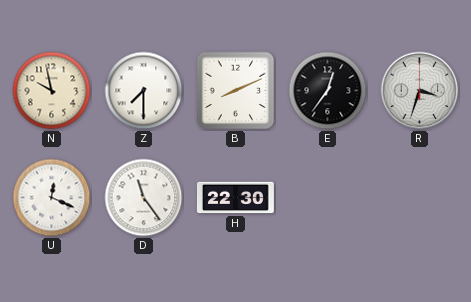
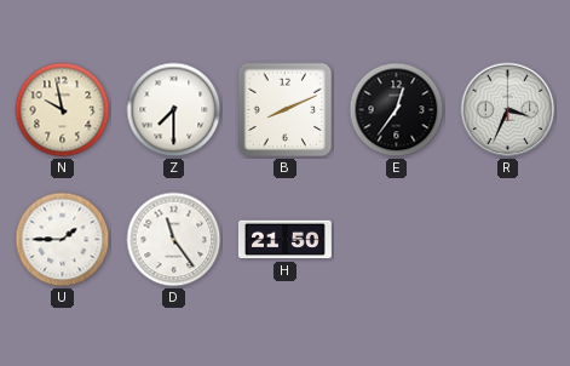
R: 3:33 -> 3:34 (508, 110)
U: 12:19 -> 1:45 (63, 240)
H: 22:30 -> 21:50 (284, 240)
